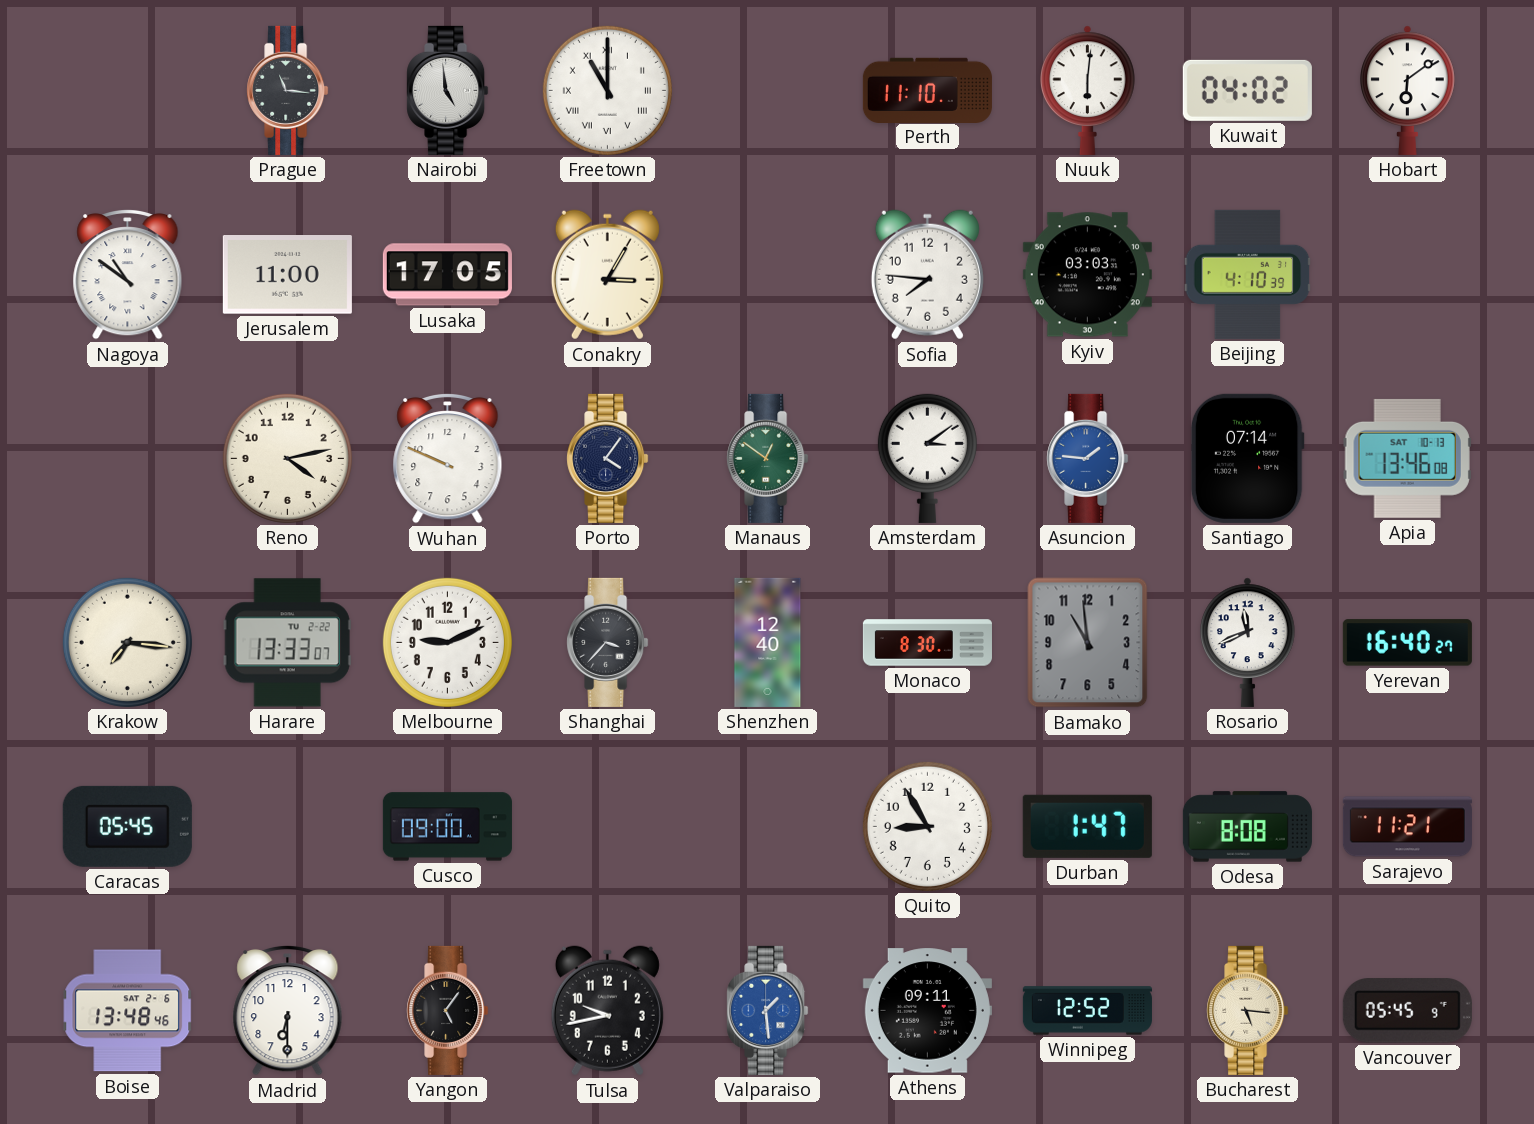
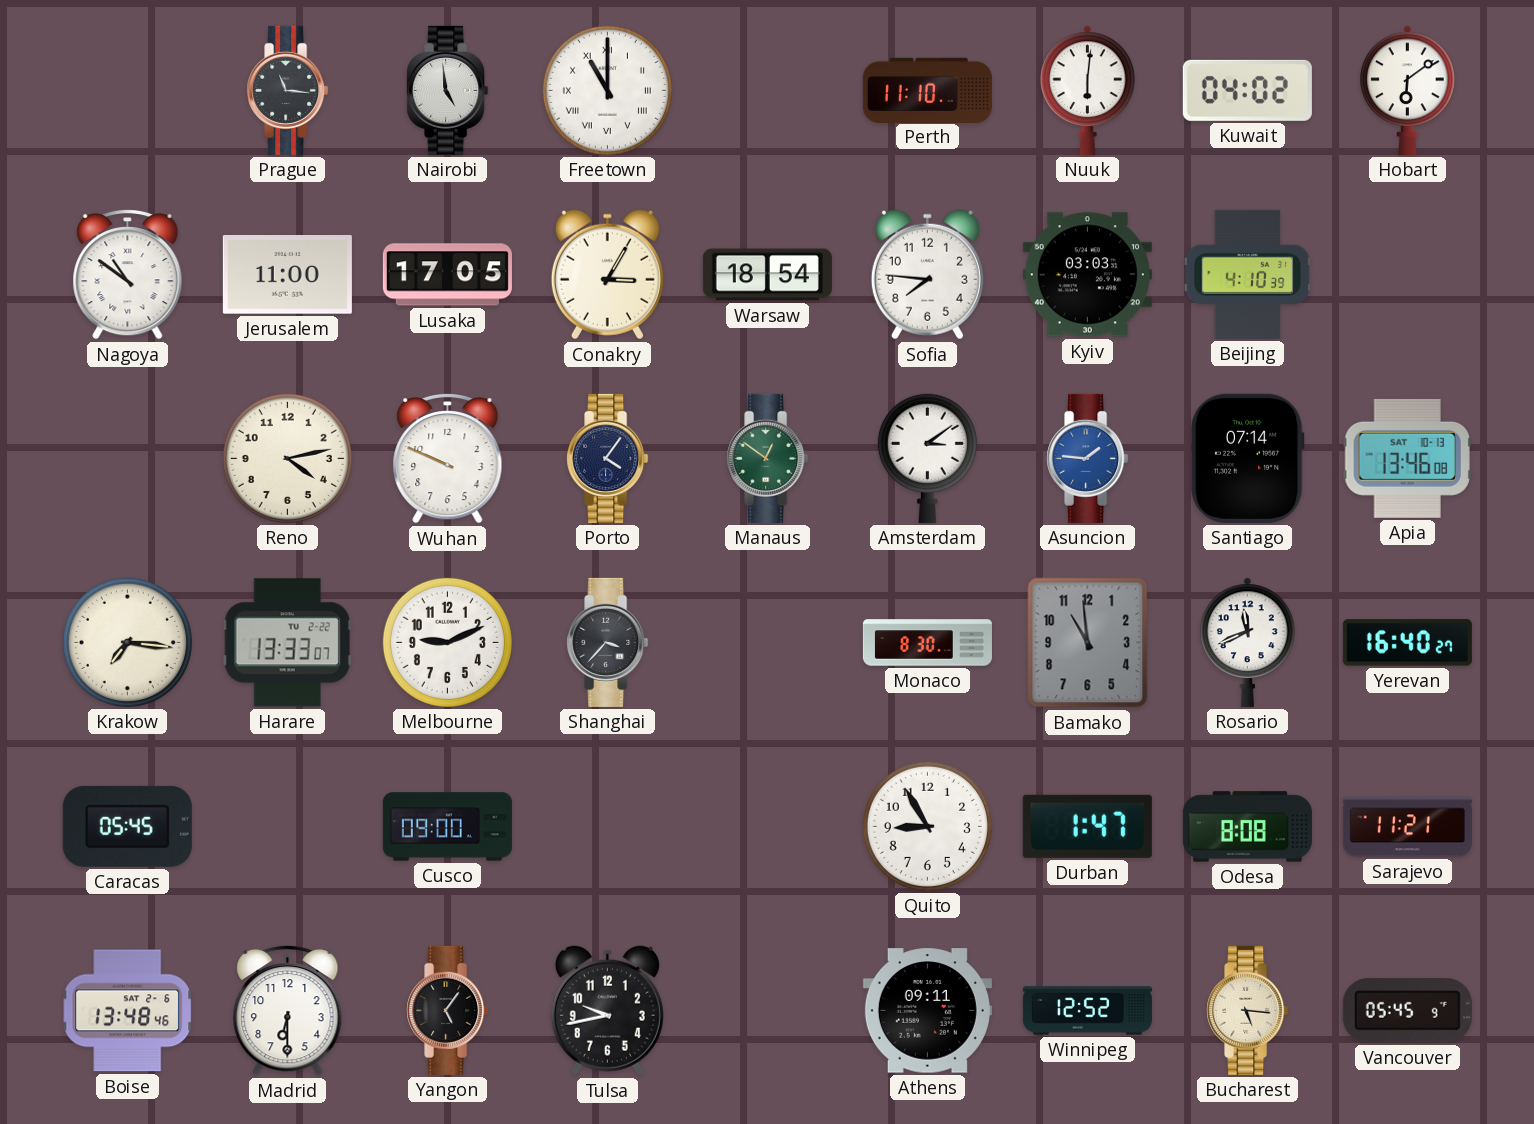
Warsaw: none -> 18:54 (767, 275)
Shenzhen: 12:40 -> none (768, 642)
Valparaiso: 1:29 -> none (768, 1010)
